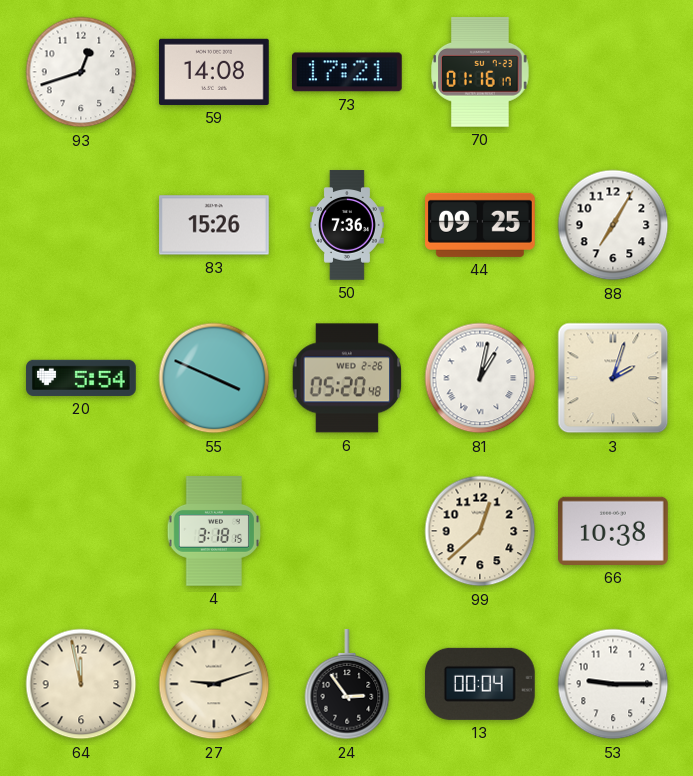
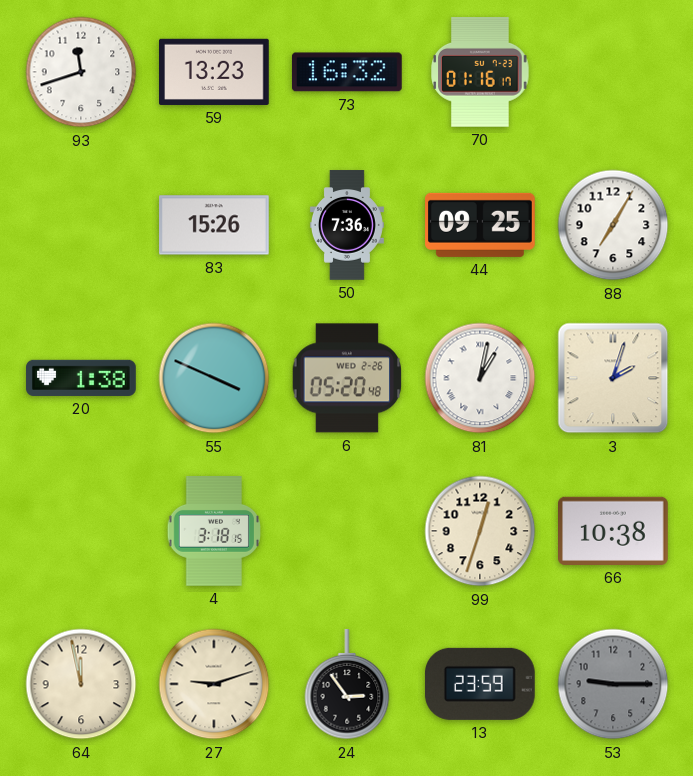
93: 12:42 -> 11:42 (81, 72)
59: 14:08 -> 13:23 (215, 72)
73: 17:21 -> 16:32 (347, 72)
20: 5:54 -> 1:38 (81, 378)
99: 12:38 -> 12:33 (480, 531)
13: 00:04 -> 23:59 (480, 684)
53 dial: white -> grey (613, 684)
